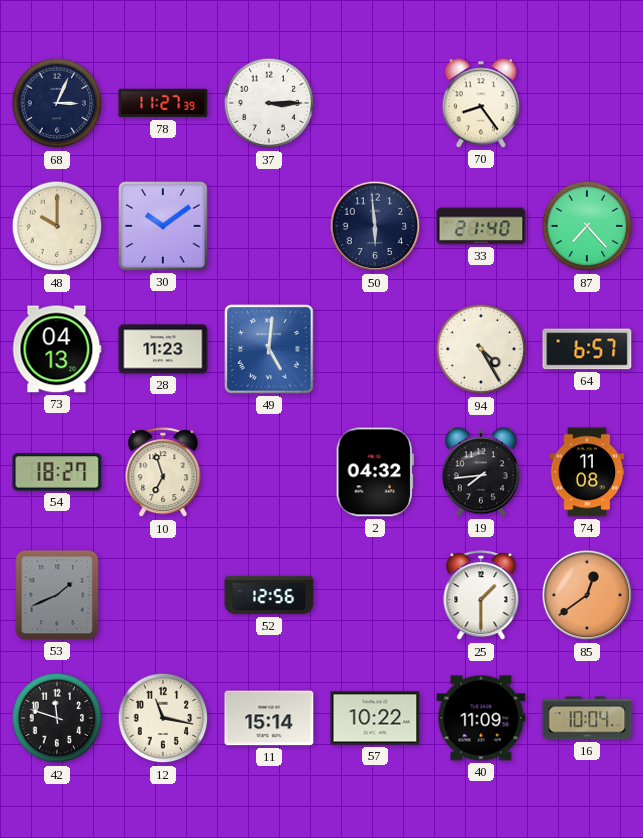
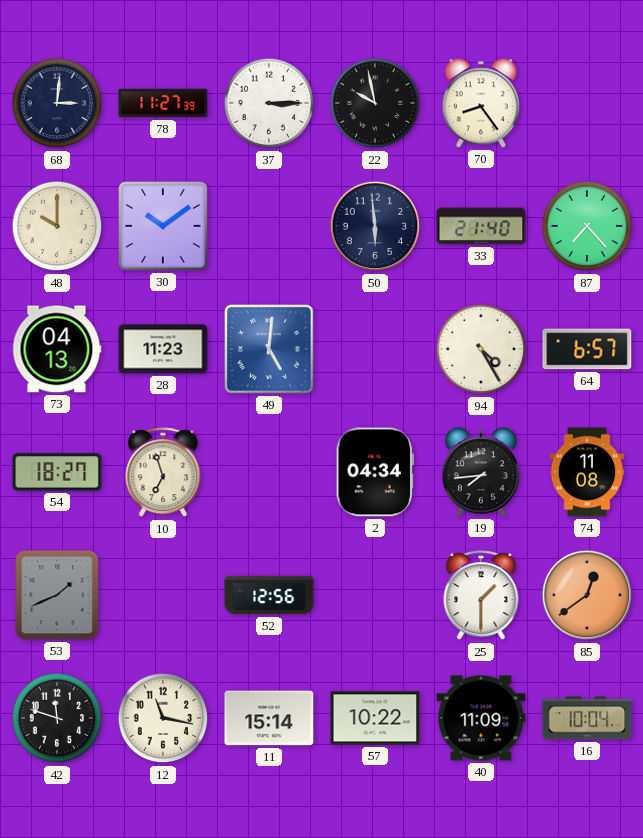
68: 3:04 -> 3:01 (57, 103)
22: none -> 9:58 (375, 103)
2: 04:32 -> 04:34 (375, 472)
